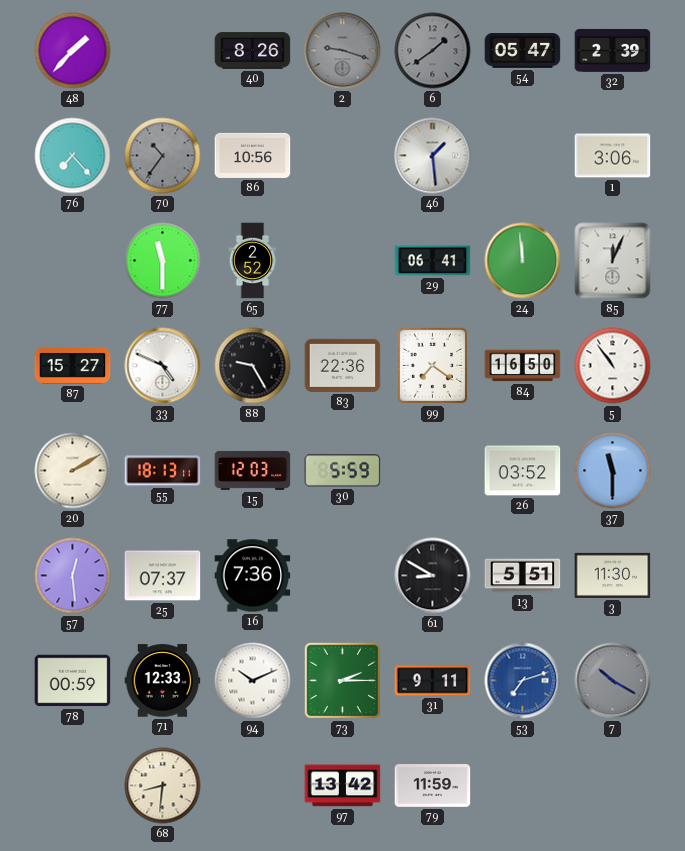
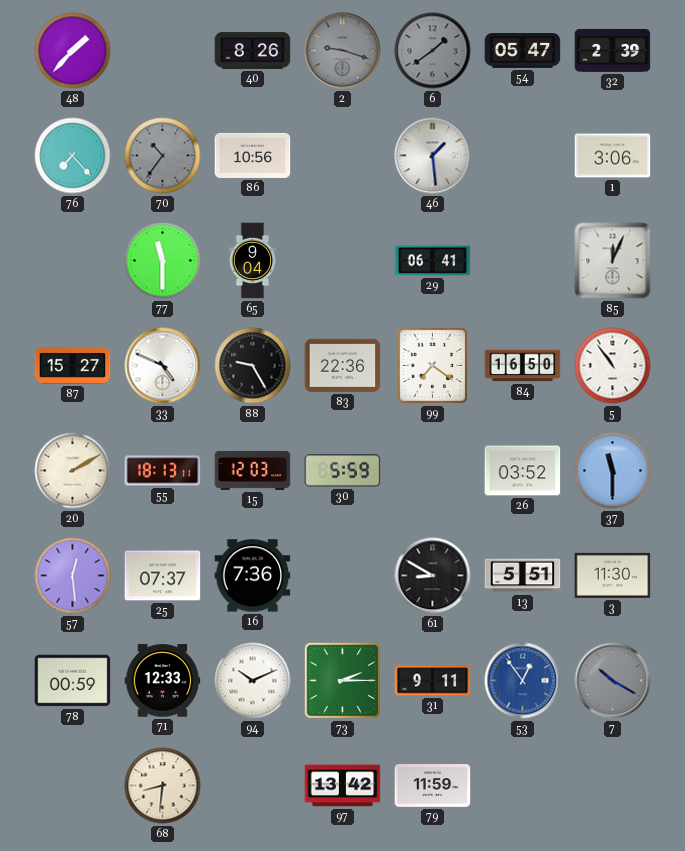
65: 2:52 -> 9:04 (253, 261)
24: 11:59 -> none (523, 261)
53: 7:12 -> 12:54 (523, 681)
